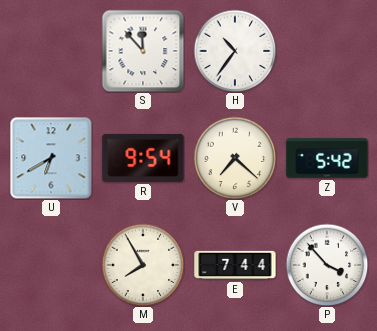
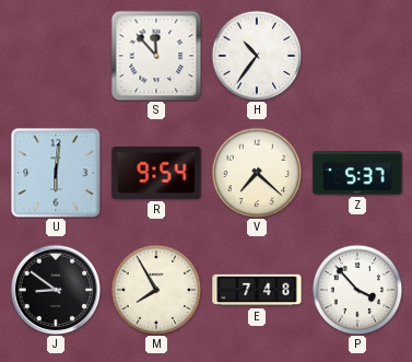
U: 6:40 -> 6:01 (56, 173)
Z: 5:42 -> 5:37 (357, 173)
J: none -> 8:51 (56, 290)
E: 7:44 -> 7:48 (257, 290)
